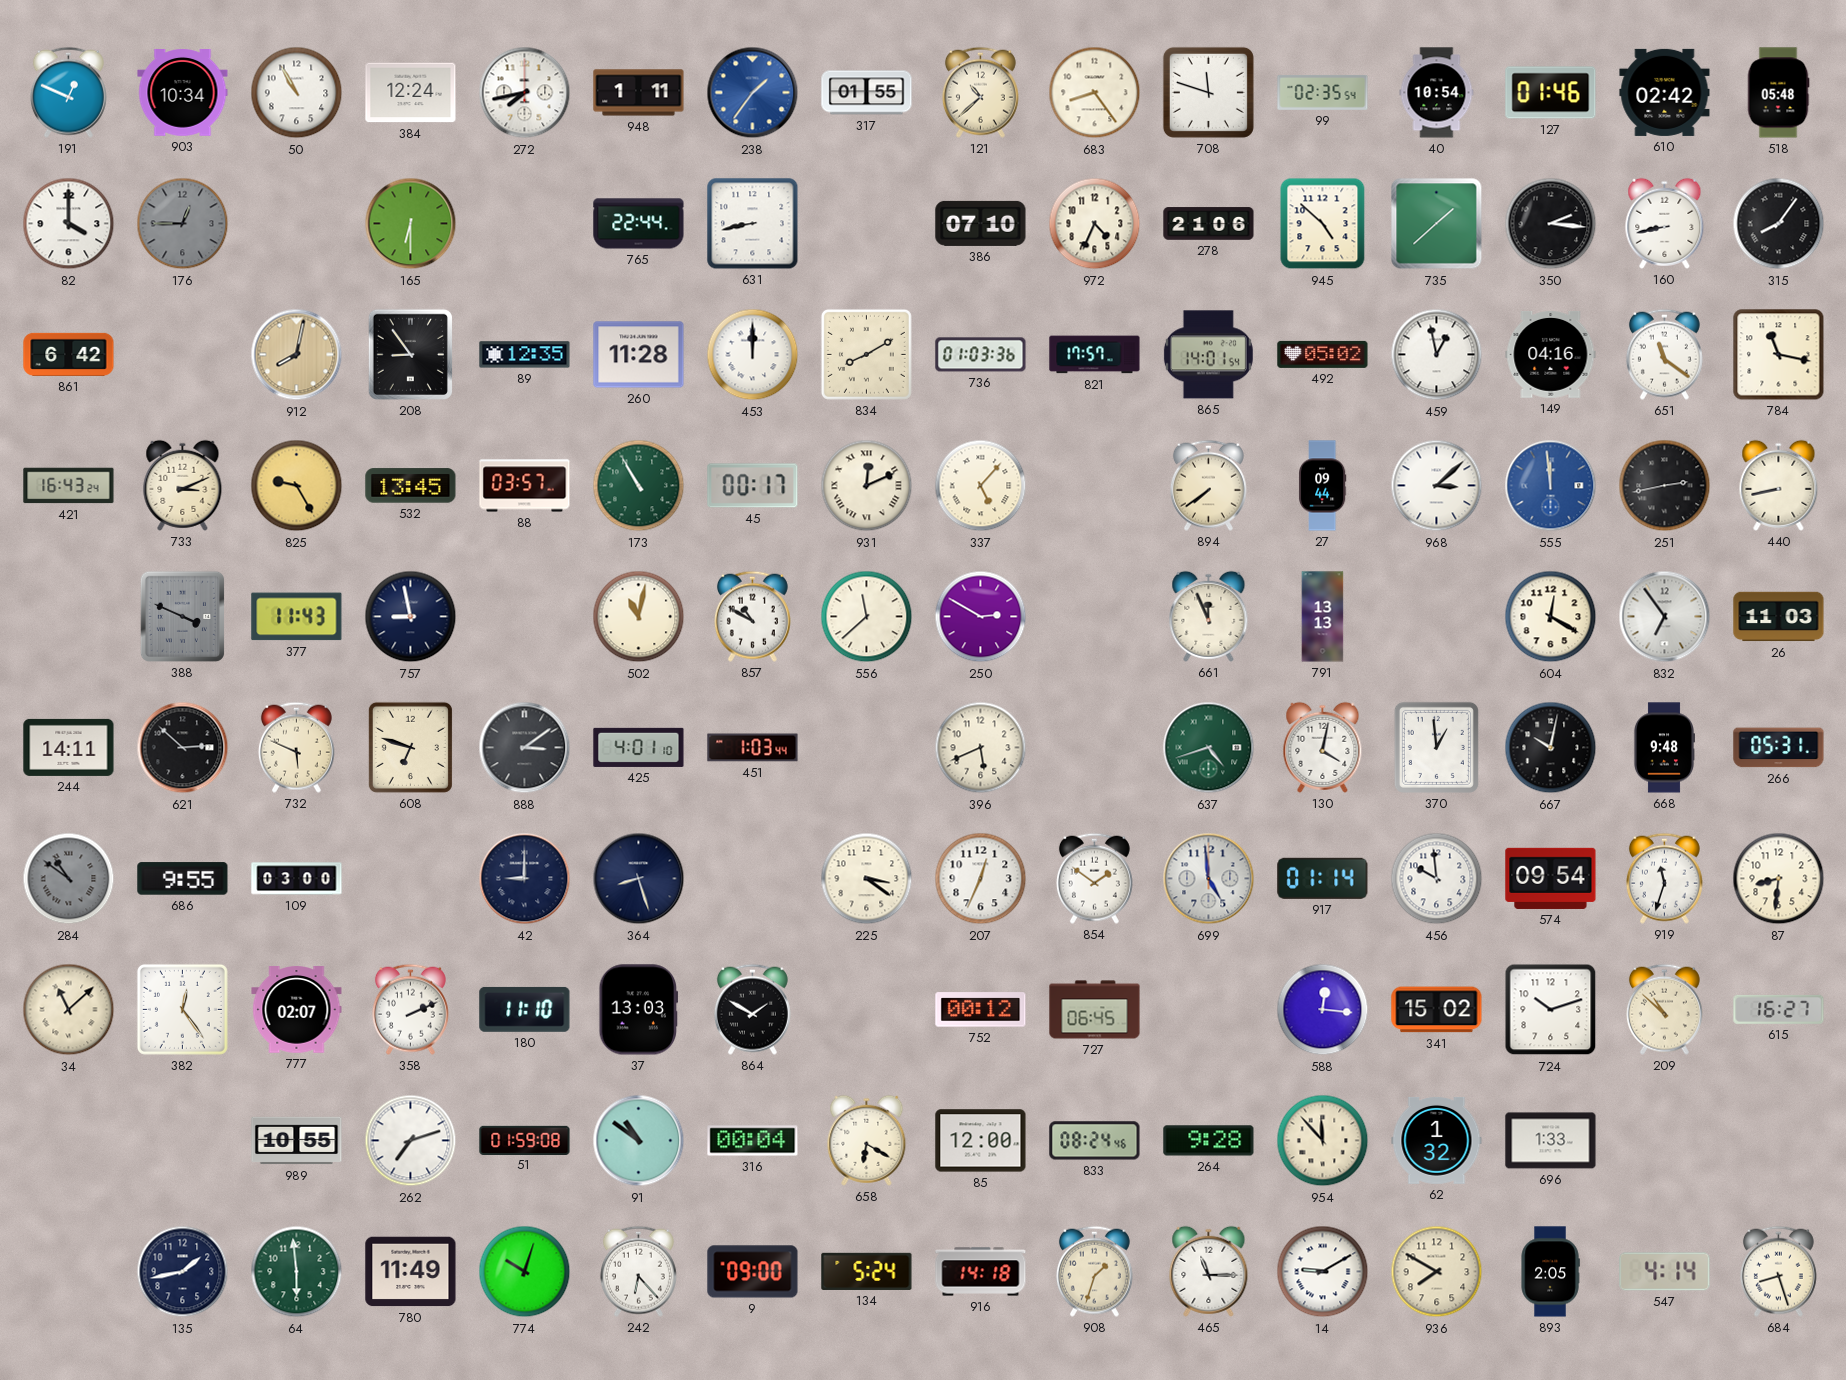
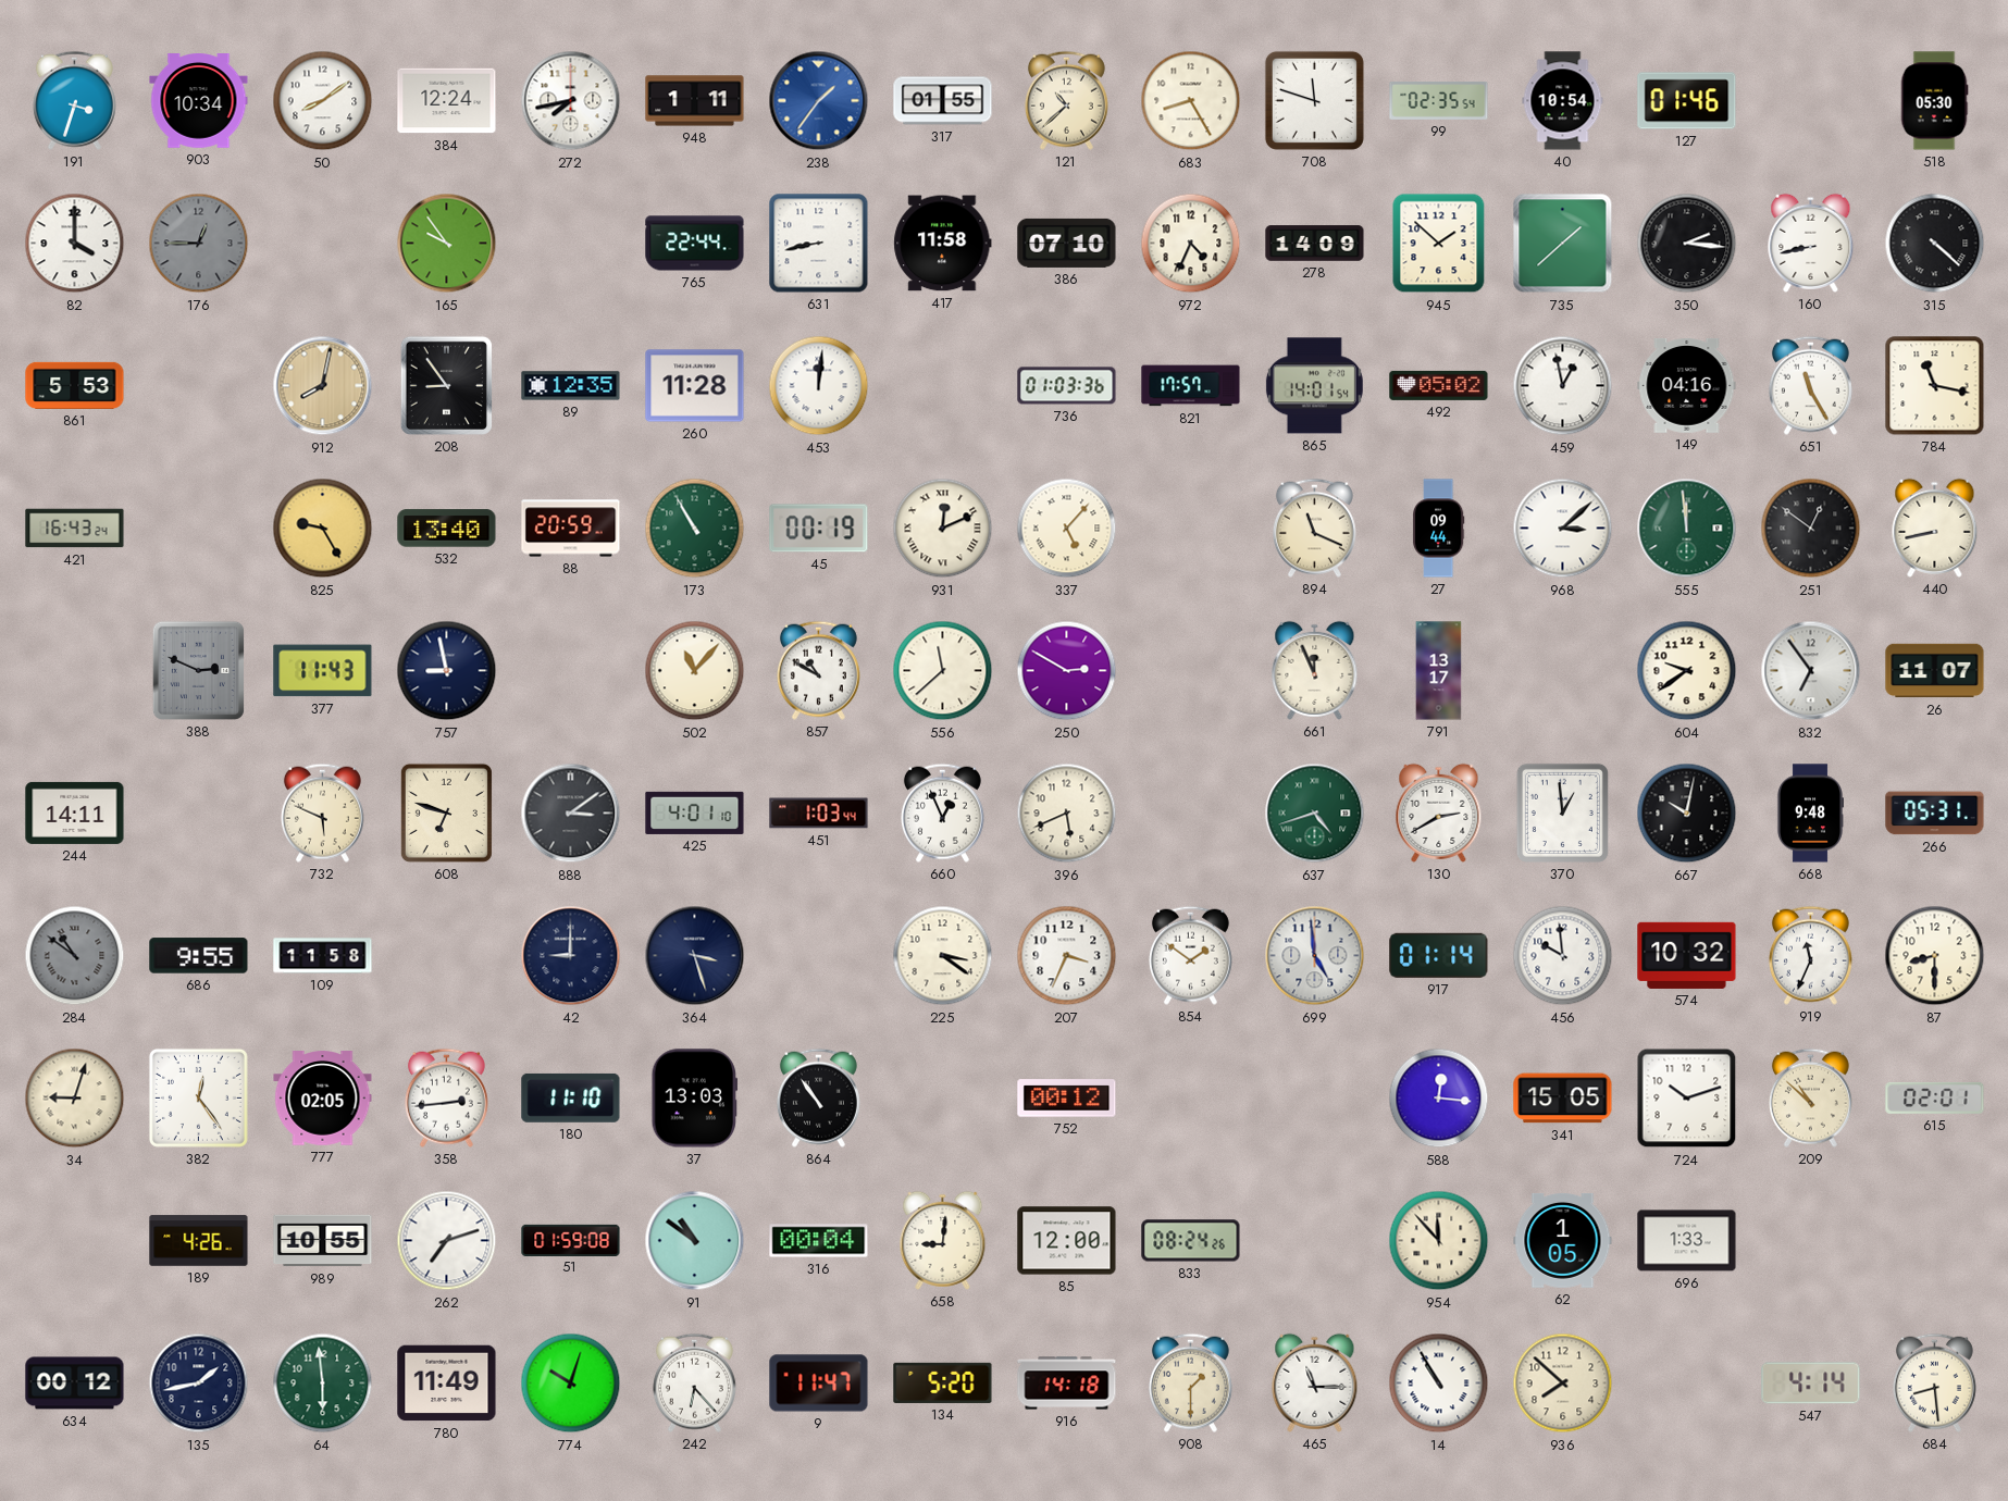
191: 12:49 -> 3:33 (74, 100)
50: 10:55 -> 8:09 (323, 101)
683: 8:24 -> 8:25 (1191, 101)
610: 02:42 -> none (1665, 92)
518: 05:48 -> 05:30 (1934, 101)
165: 6:30 -> 9:54 (447, 244)
417: none -> 11:58 (943, 244)
278: 21:06 -> 14:09 (1315, 244)
945: 4:52 -> 1:52 (1439, 244)
315: 8:06 -> 4:22 (1935, 244)
861: 6:42 -> 5:53 (75, 385)
453: 12:00 -> 12:01 (819, 386)
834: 8:10 -> none (866, 354)
651: 11:21 -> 11:25 (1810, 385)
733: 3:11 -> none (183, 485)
532: 13:45 -> 13:40 (447, 529)
88: 03:57 -> 20:59 (571, 529)
45: 00:17 -> 00:19 (819, 529)
894: 7:39 -> 11:19 (1314, 528)
555 dial: blue -> green (1687, 529)
251: 2:43 -> 12:51 (1811, 529)
388: 3:49 -> 2:49 (198, 670)
502: 11:02 -> 11:07 (695, 671)
791: 13:13 -> 13:17 (1439, 671)
604: 12:20 -> 9:39 (1687, 671)
26: 11:03 -> 11:07 (1935, 671)
621: 2:52 -> none (183, 748)
660: none -> 12:56 (942, 812)
130: 4:02 -> 2:40 (1439, 812)
109: 03:00 -> 11:58 (323, 956)
364: 8:27 -> 3:27 (695, 956)
207: 12:34 -> 3:34 (1067, 956)
574: 09:54 -> 10:32 (1687, 955)
919: 11:33 -> 11:34 (1810, 955)
87: 8:31 -> 8:30 (1935, 956)
34: 11:08 -> 9:03 (75, 1099)
777: 02:07 -> 02:05 (323, 1099)
358: 2:11 -> 2:44 (446, 1097)
864: 1:50 -> 10:54 (818, 1097)
727: 06:45 -> none (1095, 1010)
341: 15:02 -> 15:05 (1563, 1099)
615: 16:27 -> 02:01 (1935, 1097)
189: none -> 4:26 (199, 1241)
658: 6:20 -> 9:01 (943, 1240)
833: 08:24:46 -> 08:24:26 (1191, 1241)
264: 9:28 -> none (1209, 1141)
62: 1:32 -> 1:05 (1563, 1240)
634: none -> 00:12 (75, 1384)
9: 09:00 -> 11:47 (819, 1384)
134: 5:24 -> 5:20 (943, 1382)
908: 1:33 -> 1:30 (1190, 1382)
14: 9:10 -> 10:55 (1439, 1384)
936: 7:50 -> 7:52 (1563, 1384)
893: 2:05 -> none (1550, 1272)
684: 8:27 -> 8:29 (1934, 1382)
